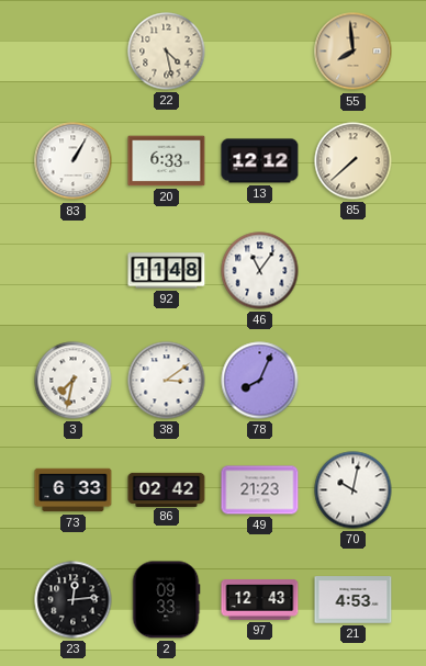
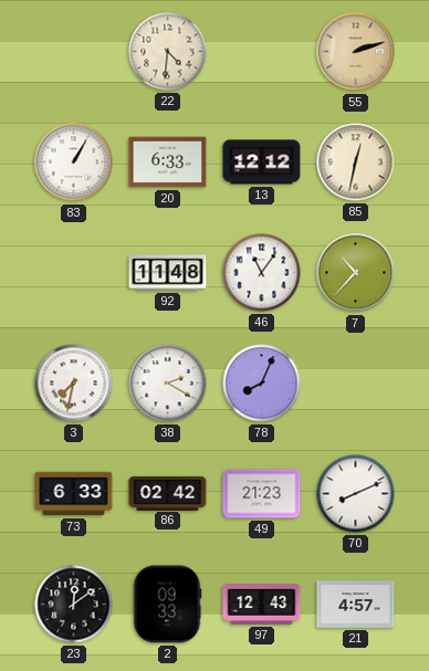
22: 4:28 -> 4:31 (168, 52)
55: 7:59 -> 2:12 (356, 52)
85: 7:38 -> 12:32 (356, 162)
7: none -> 10:37 (356, 273)
38: 3:09 -> 2:20 (168, 384)
70: 10:02 -> 8:11 (356, 494)
23: 12:14 -> 12:09 (74, 605)
21: 4:53 -> 4:57 (356, 605)
